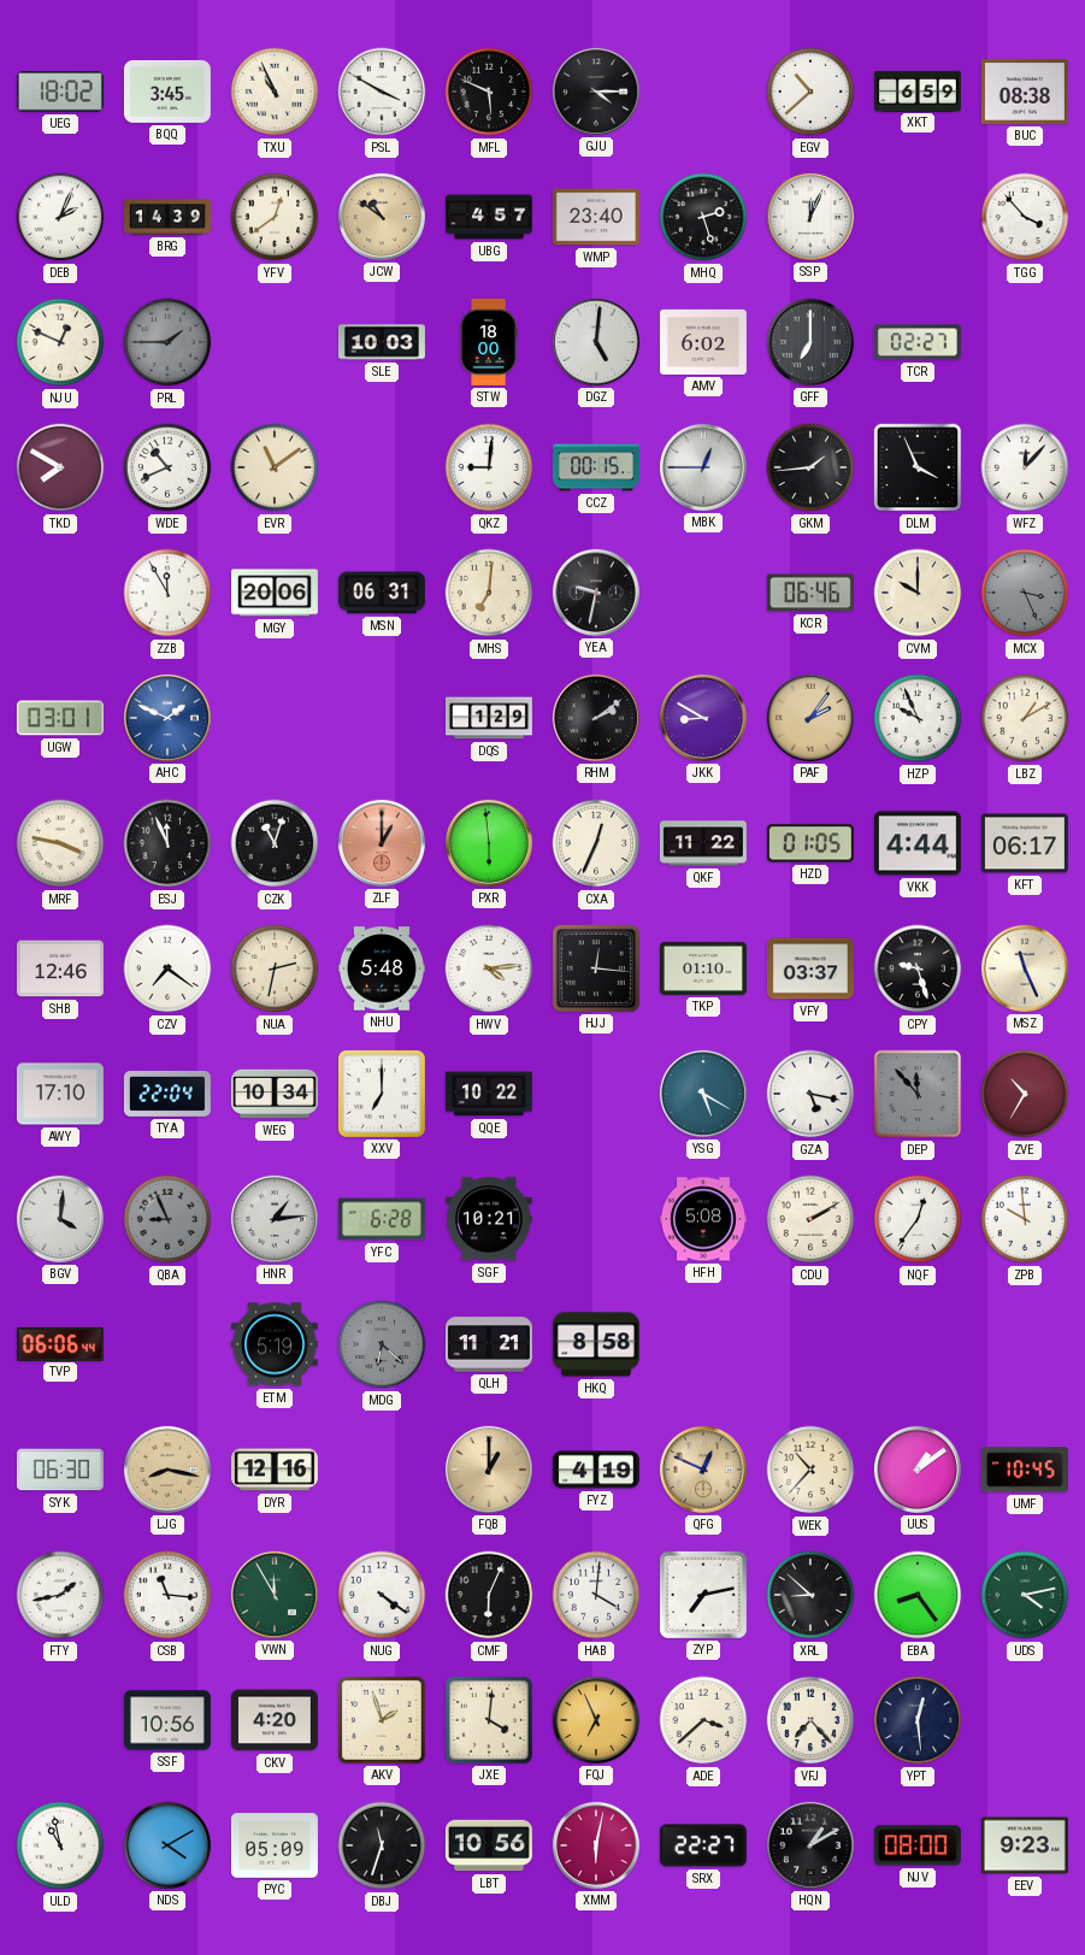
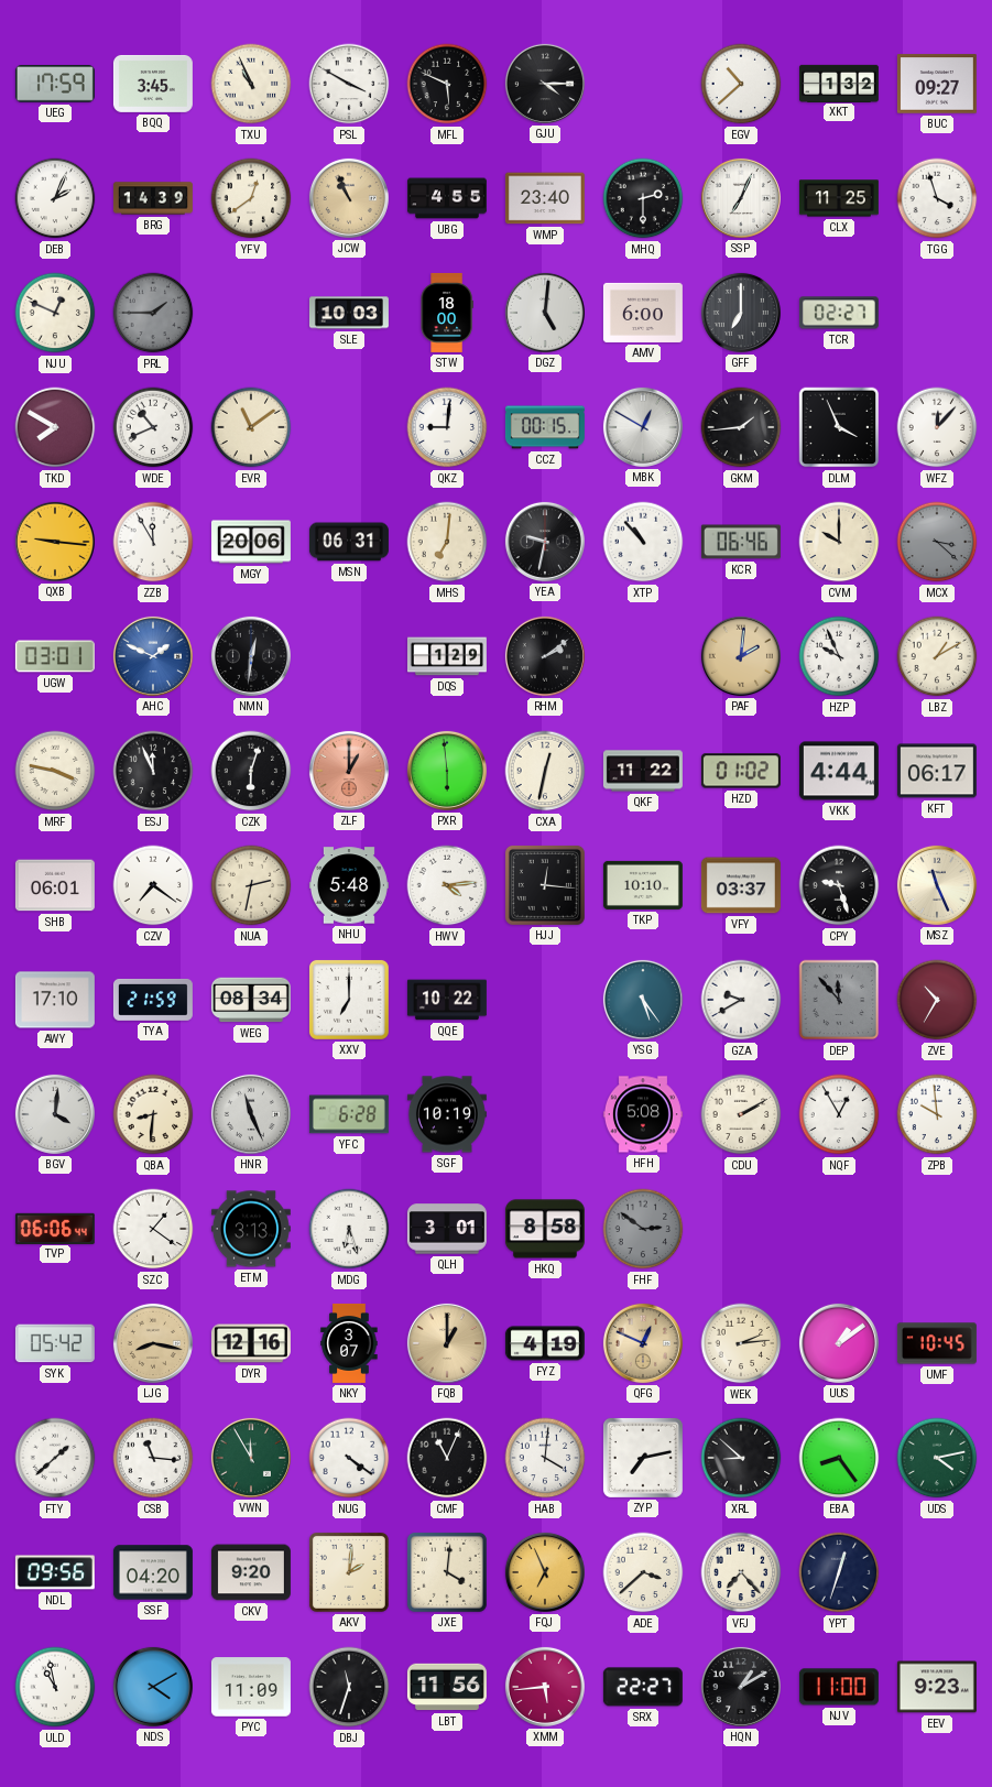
UEG: 18:02 -> 17:59 (55, 84)
XKT: 6:59 -> 1:32 (839, 83)
BUC: 08:38 -> 09:27 (937, 84)
JCW: 10:51 -> 10:56 (349, 198)
UBG: 4:57 -> 4:55 (447, 198)
MHQ: 2:27 -> 2:30 (643, 198)
SSP: 12:04 -> 7:04 (741, 198)
CLX: none -> 11:25 (839, 198)
TGG: 3:53 -> 3:57 (937, 198)
AMV: 6:02 -> 6:00 (643, 313)
MBK: 12:45 -> 12:50 (643, 427)
QXB: none -> 9:16 (55, 542)
XTP: none -> 10:53 (643, 542)
MCX: 3:26 -> 3:22 (937, 542)
NMN: none -> 12:31 (251, 656)
JKK: 8:50 -> none (703, 718)
PAF: 2:06 -> 2:01 (741, 656)
CZK: 11:03 -> 6:03 (251, 771)
CXA: 12:34 -> 12:32 (545, 771)
HZD: 01:05 -> 01:02 (741, 771)
SHB: 12:46 -> 06:01 (55, 885)
TKP: 01:10 -> 10:10 (643, 885)
TYA: 22:04 -> 21:59 (153, 1000)
WEG: 10:34 -> 08:34 (251, 1000)
YSG: 5:20 -> 5:24 (643, 1000)
GZA: 5:17 -> 9:40 (741, 1000)
QBA: 8:56 -> 8:31 (153, 1114)
QBA dial: grey -> cream (153, 1114)
HNR: 1:14 -> 11:26 (251, 1114)
SGF: 10:21 -> 10:19 (447, 1114)
NQF: 12:36 -> 12:55 (839, 1114)
SZC: none -> 1:21 (153, 1229)
ETM: 5:19 -> 3:13 (251, 1229)
MDG: 6:22 -> 6:27 (349, 1229)
MDG dial: grey -> white (349, 1229)
QLH: 11:21 -> 3:01 (447, 1229)
FHF: none -> 2:51 (643, 1229)
SYK: 06:30 -> 05:42 (55, 1343)
NKY: none -> 3:07 (349, 1343)
WEK: 10:37 -> 2:14 (741, 1343)
FTY: 1:43 -> 1:38 (55, 1458)
CMF: 6:04 -> 11:04 (447, 1458)
NDL: none -> 09:56 (55, 1572)
SSF: 10:56 -> 04:20 (153, 1572)
CKV: 4:20 -> 9:20 (251, 1572)
AKV: 1:57 -> 2:01 (349, 1572)
YPT: 12:29 -> 12:33 (839, 1572)
PYC: 05:09 -> 11:09 (251, 1687)
LBT: 10:56 -> 11:56 (447, 1687)
XMM: 6:02 -> 5:44 (545, 1687)
NJV: 08:00 -> 11:00 (839, 1687)
